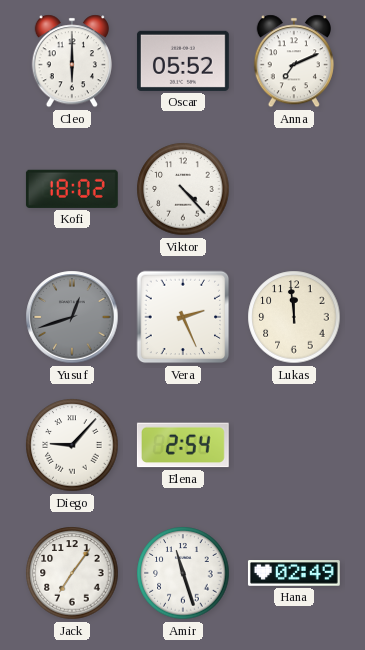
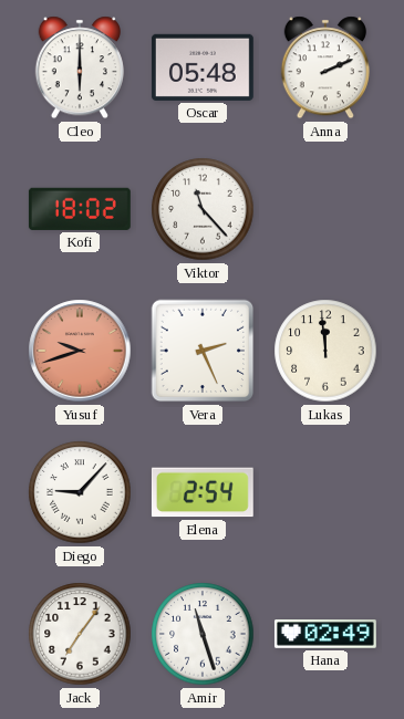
Oscar: 05:52 -> 05:48 (203, 67)
Anna: 7:11 -> 2:11 (325, 67)
Viktor: 4:23 -> 11:23 (203, 209)
Yusuf: 12:42 -> 9:42 (80, 351)
Yusuf dial: grey -> salmon (80, 351)
